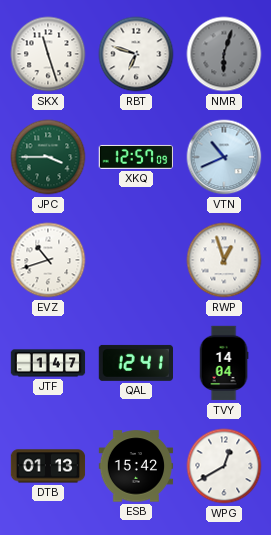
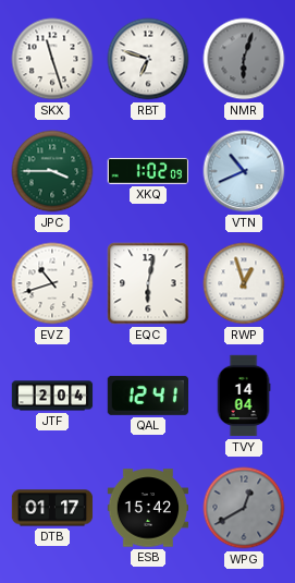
XKQ: 12:57 -> 1:02 (147, 171)
EQC: none -> 6:02 (148, 283)
JTF: 1:47 -> 2:04 (52, 396)
DTB: 01:13 -> 01:17 (52, 508)
WPG dial: white -> grey (244, 508)
